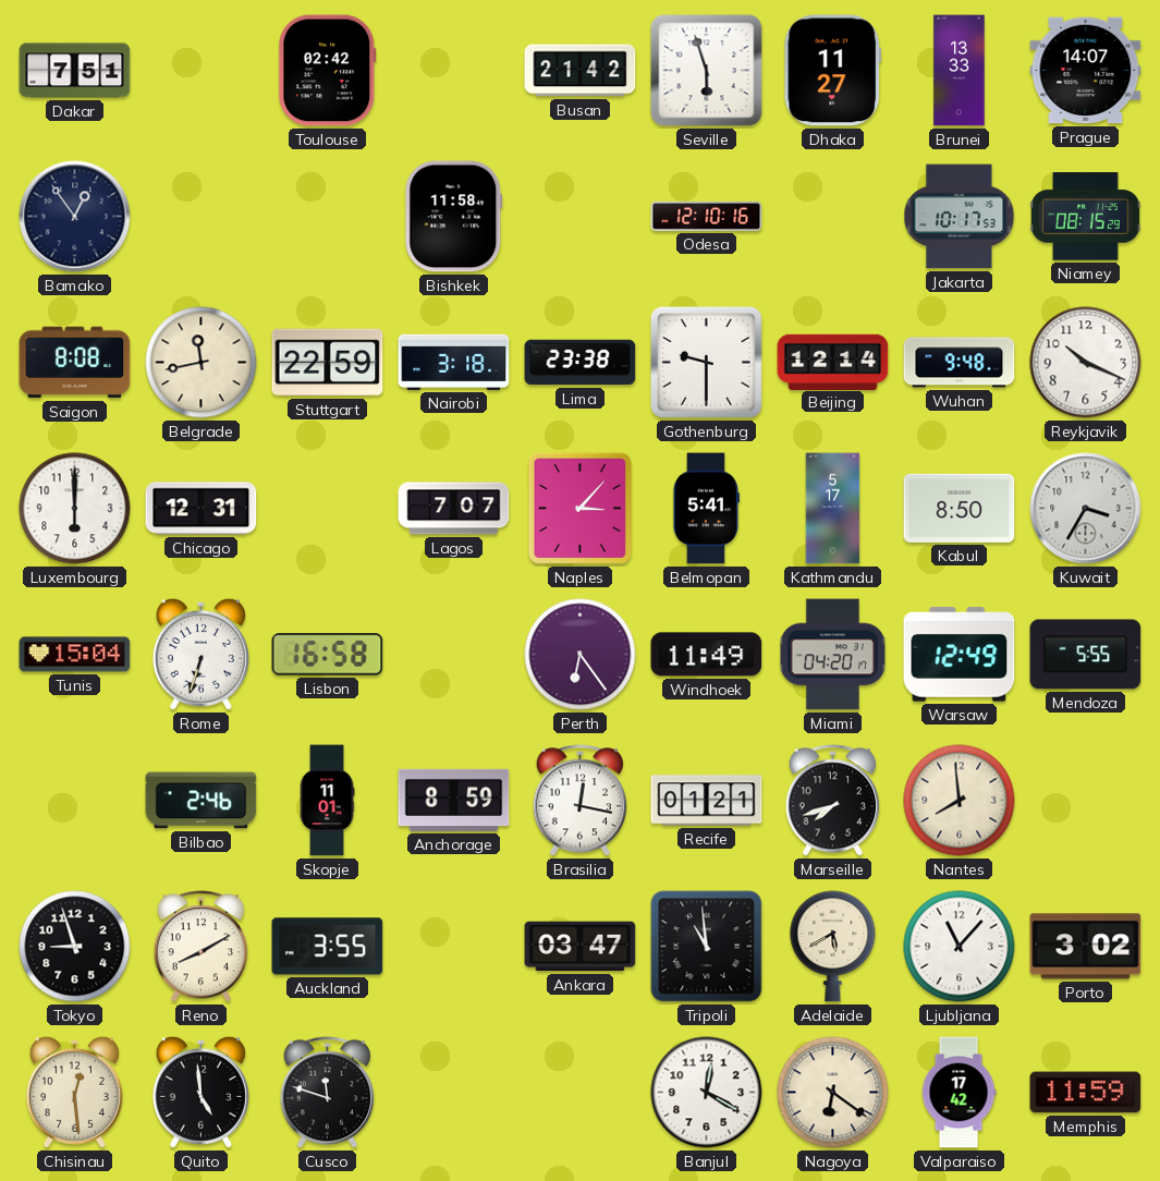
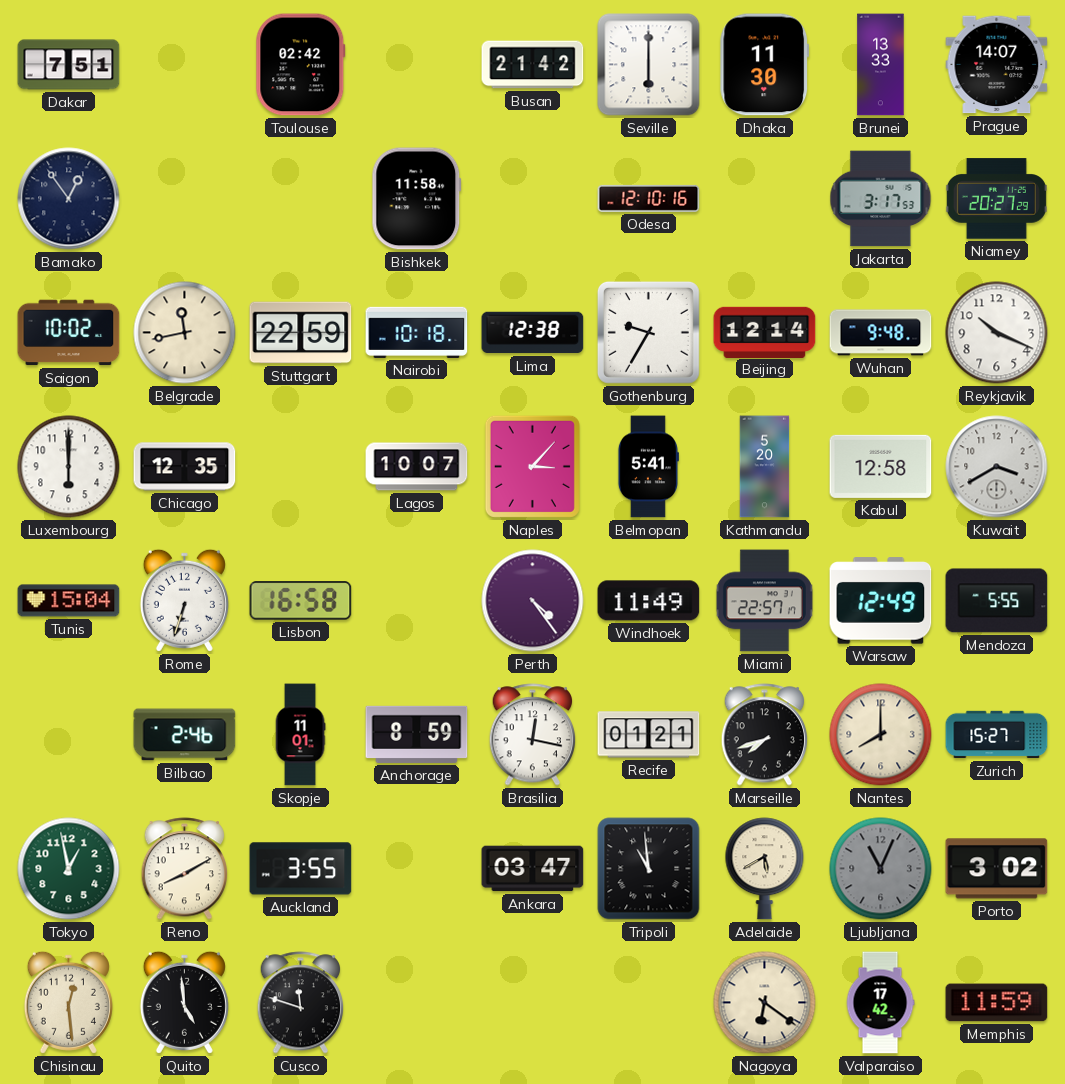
Seville: 5:57 -> 6:00 (649, 65)
Dhaka: 11:27 -> 11:30 (765, 65)
Jakarta: 10:17 -> 3:17 (881, 199)
Niamey: 08:15 -> 20:27 (996, 199)
Saigon: 8:08 -> 10:02 (69, 333)
Nairobi: 3:18 -> 10:18 (417, 332)
Lima: 23:38 -> 12:38 (533, 333)
Gothenburg: 9:30 -> 9:35 (648, 332)
Chicago: 12:31 -> 12:35 (185, 467)
Lagos: 7:07 -> 10:07 (417, 467)
Kathmandu: 5:17 -> 5:20 (765, 467)
Kabul: 8:50 -> 12:58 (881, 466)
Kuwait: 3:35 -> 3:40 (997, 467)
Perth: 6:24 -> 4:24 (533, 601)
Miami: 04:20 -> 22:57 (764, 601)
Nantes: 7:59 -> 8:00 (881, 735)
Zurich: none -> 15:27 (997, 735)
Tokyo: 8:57 -> 12:58 (69, 869)
Tokyo dial: black -> green (69, 869)
Ljubljana: 11:07 -> 11:04 (881, 869)
Ljubljana dial: white -> grey (881, 869)
Banjul: 12:20 -> none (707, 1093)
